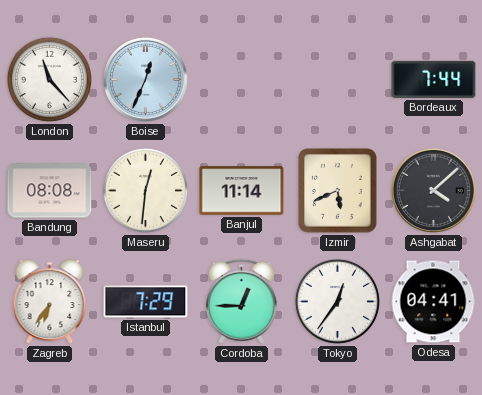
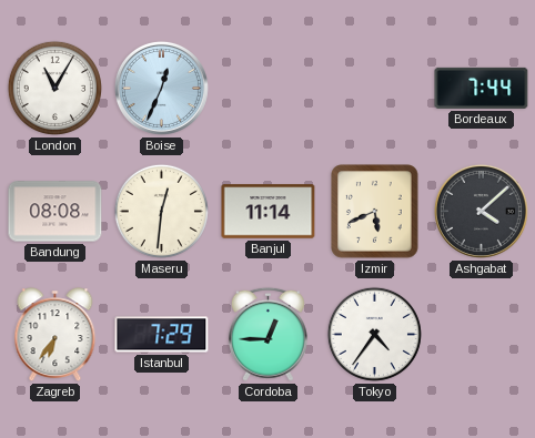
London: 11:23 -> 11:05 (54, 88)
Tokyo: 12:36 -> 4:36 (374, 334)
Odesa: 04:41 -> none (433, 302)
